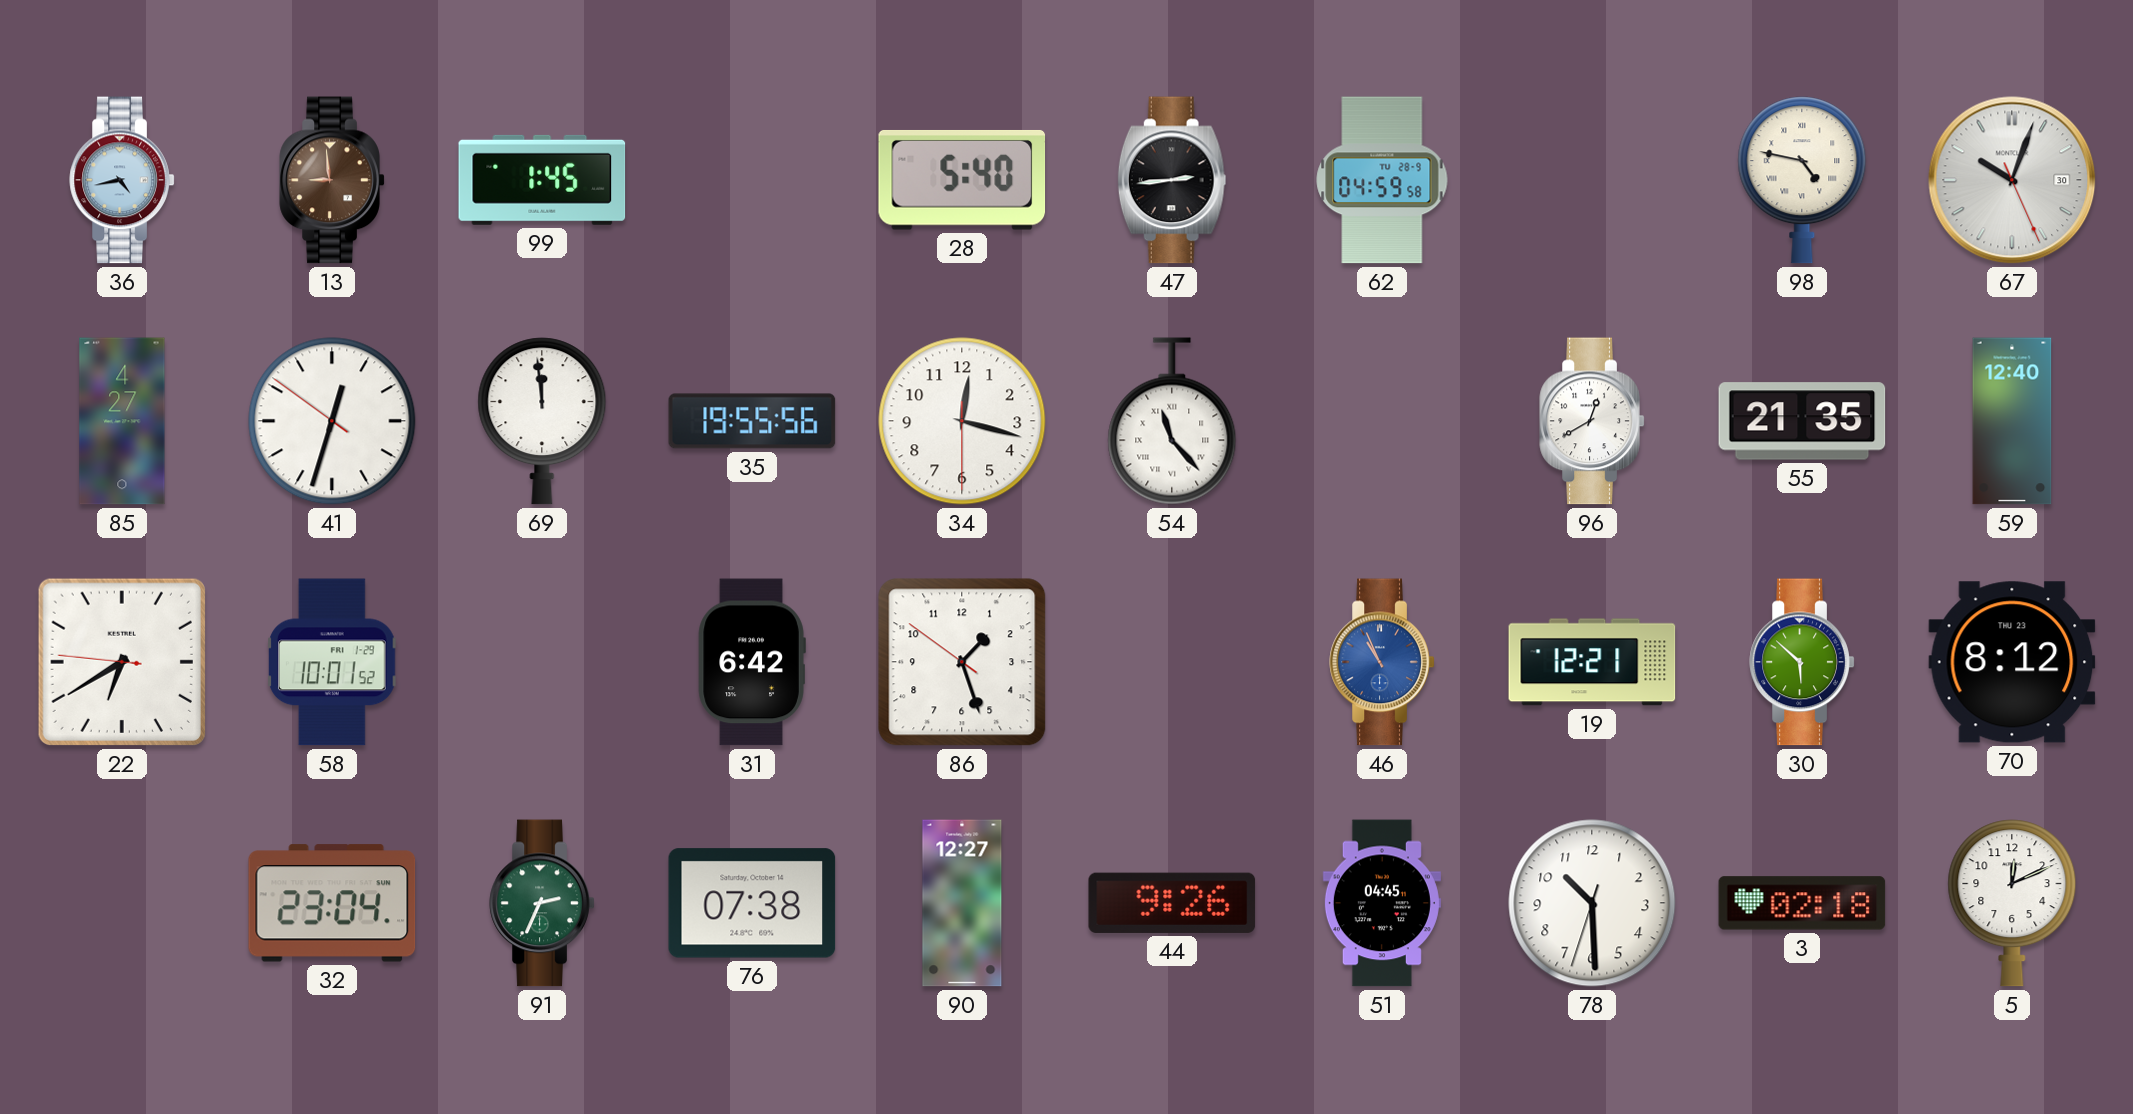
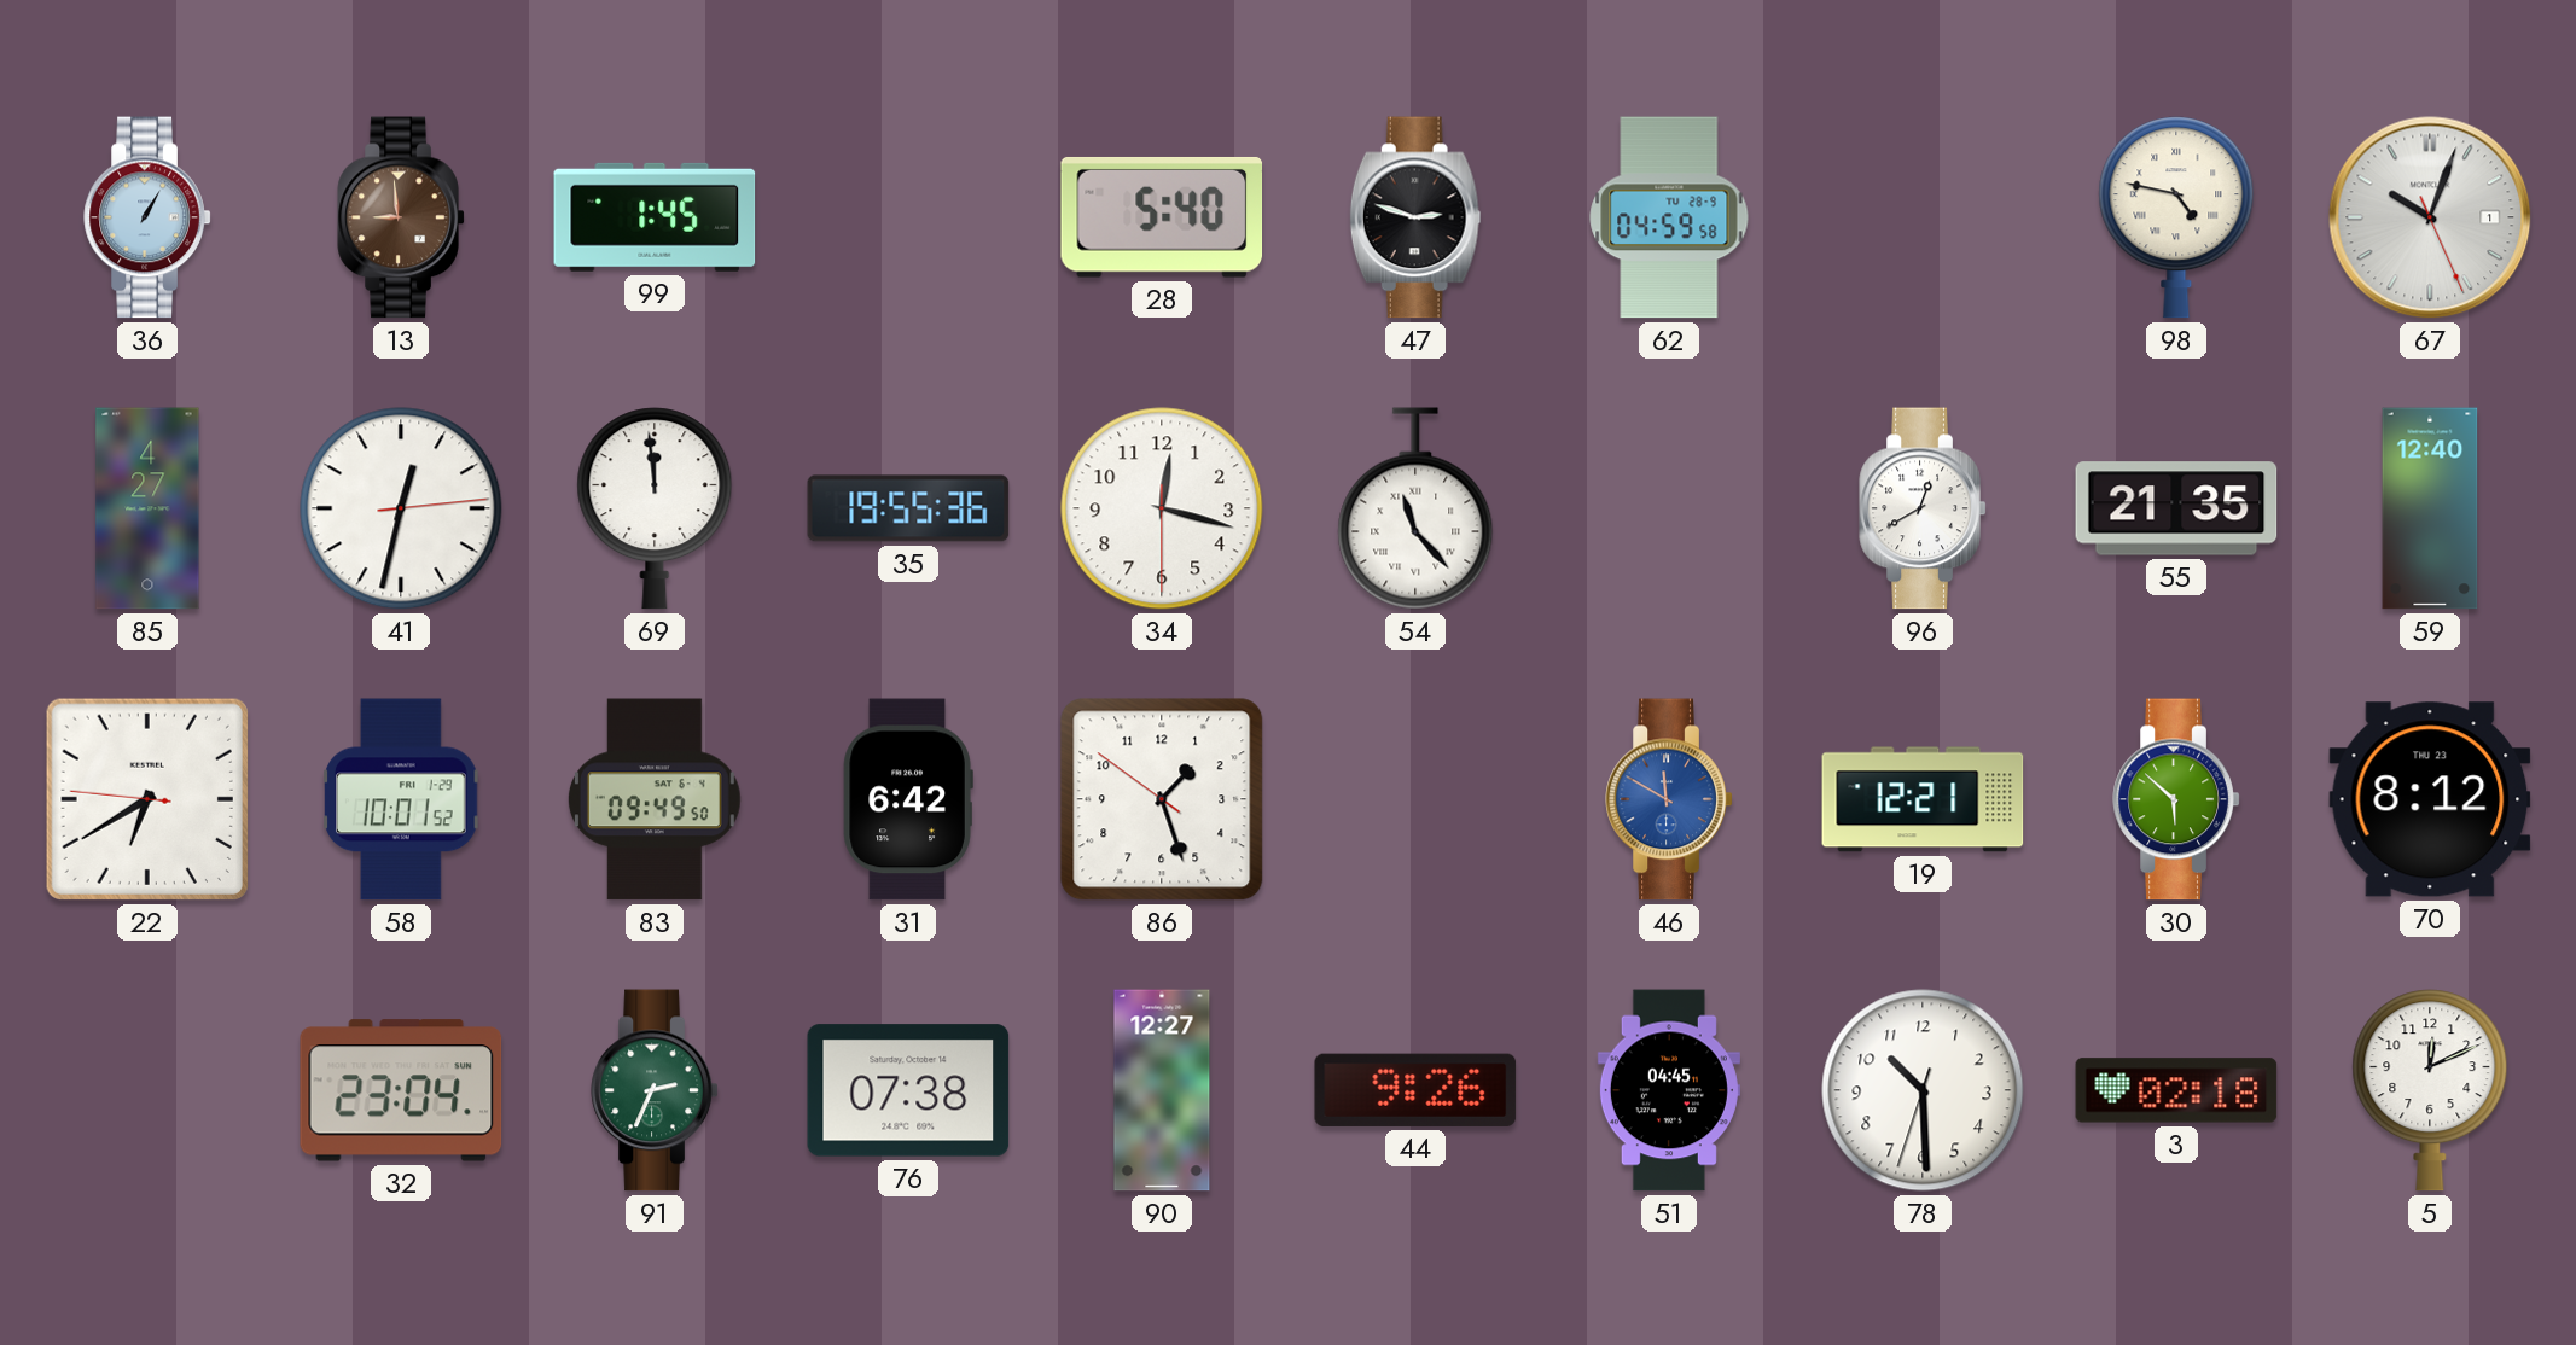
36: 4:43 -> 1:05 (147, 217)
47: 2:44 -> 2:48 (1415, 217)
67 date: 30 -> 1 (2430, 217)
41: 12:32:51 -> 12:32:14 (401, 508)
35: 19:55:56 -> 19:55:36 (908, 508)
83: none -> 09:49 (655, 799)
46: 10:56 -> 11:50 (1669, 799)
